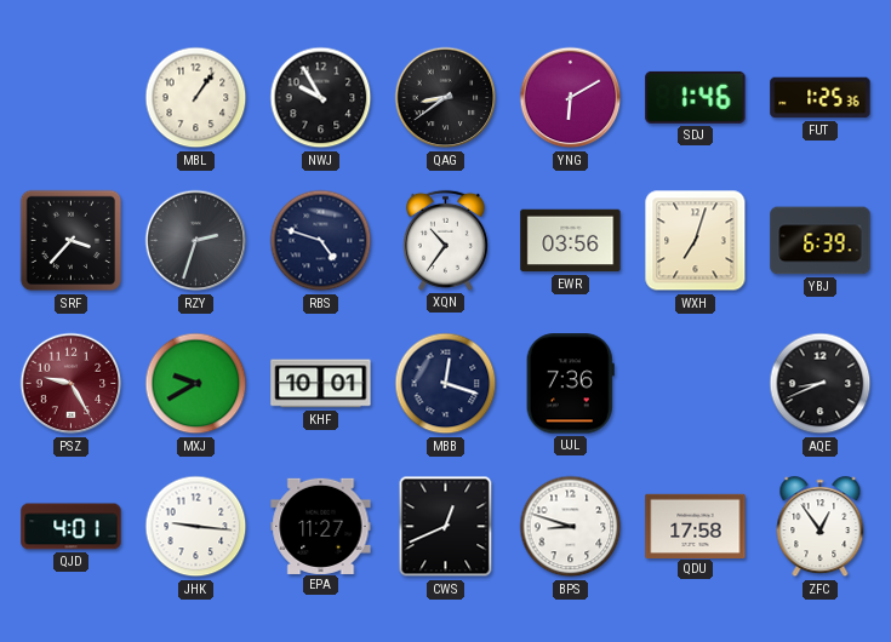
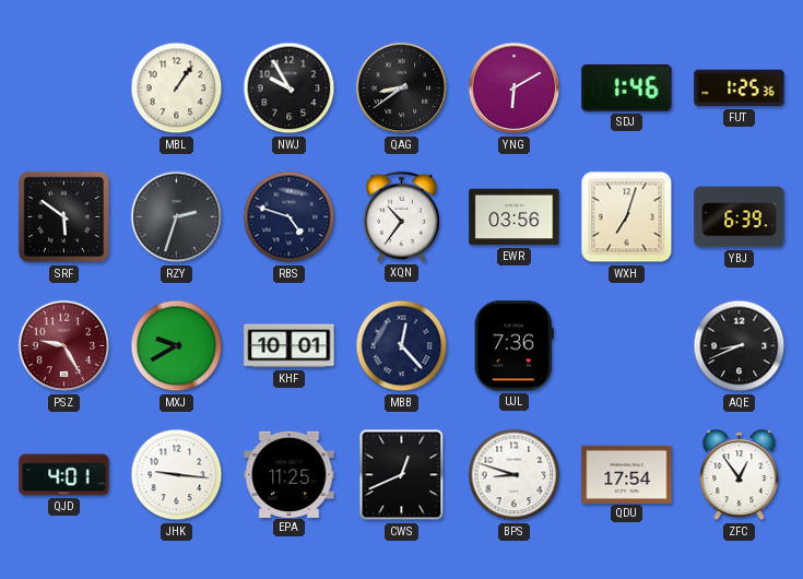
SRF: 3:37 -> 5:51 (64, 217)
MBB: 12:18 -> 12:23 (402, 346)
EPA: 11:27 -> 11:25 (290, 474)
QDU: 17:58 -> 17:54 (627, 474)
